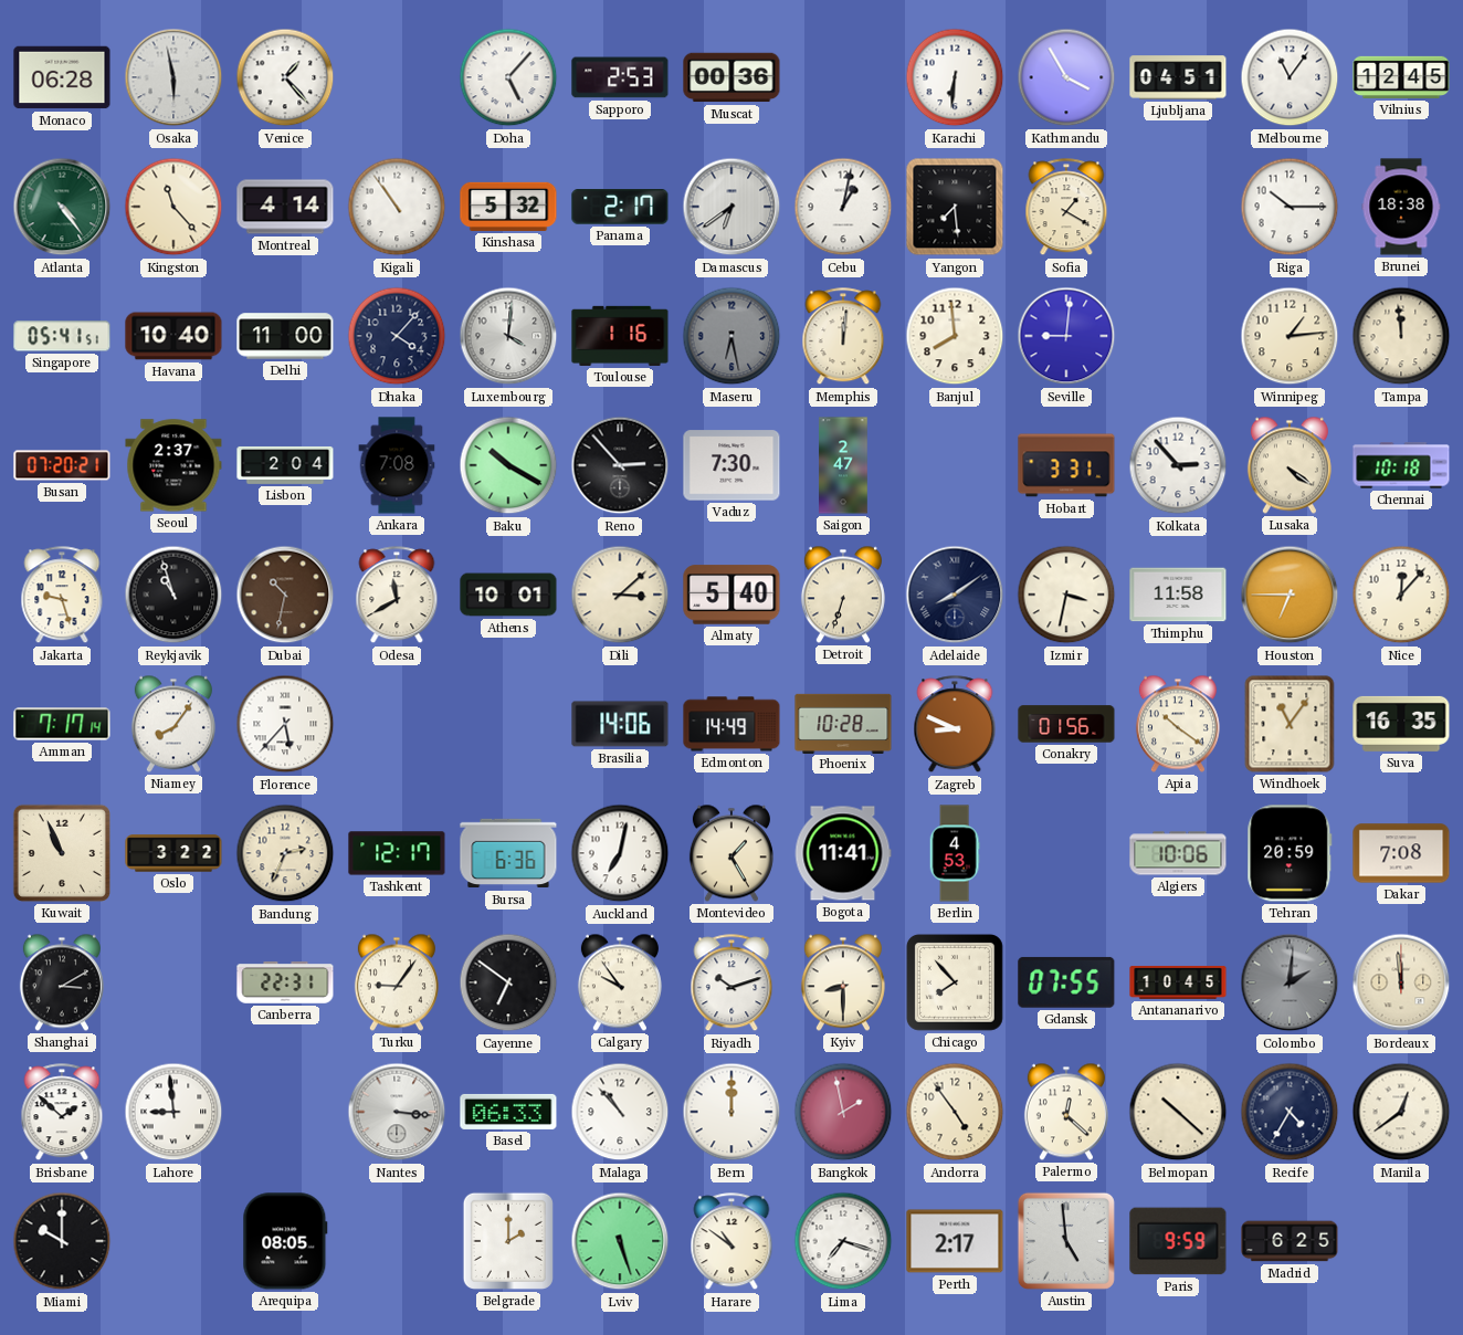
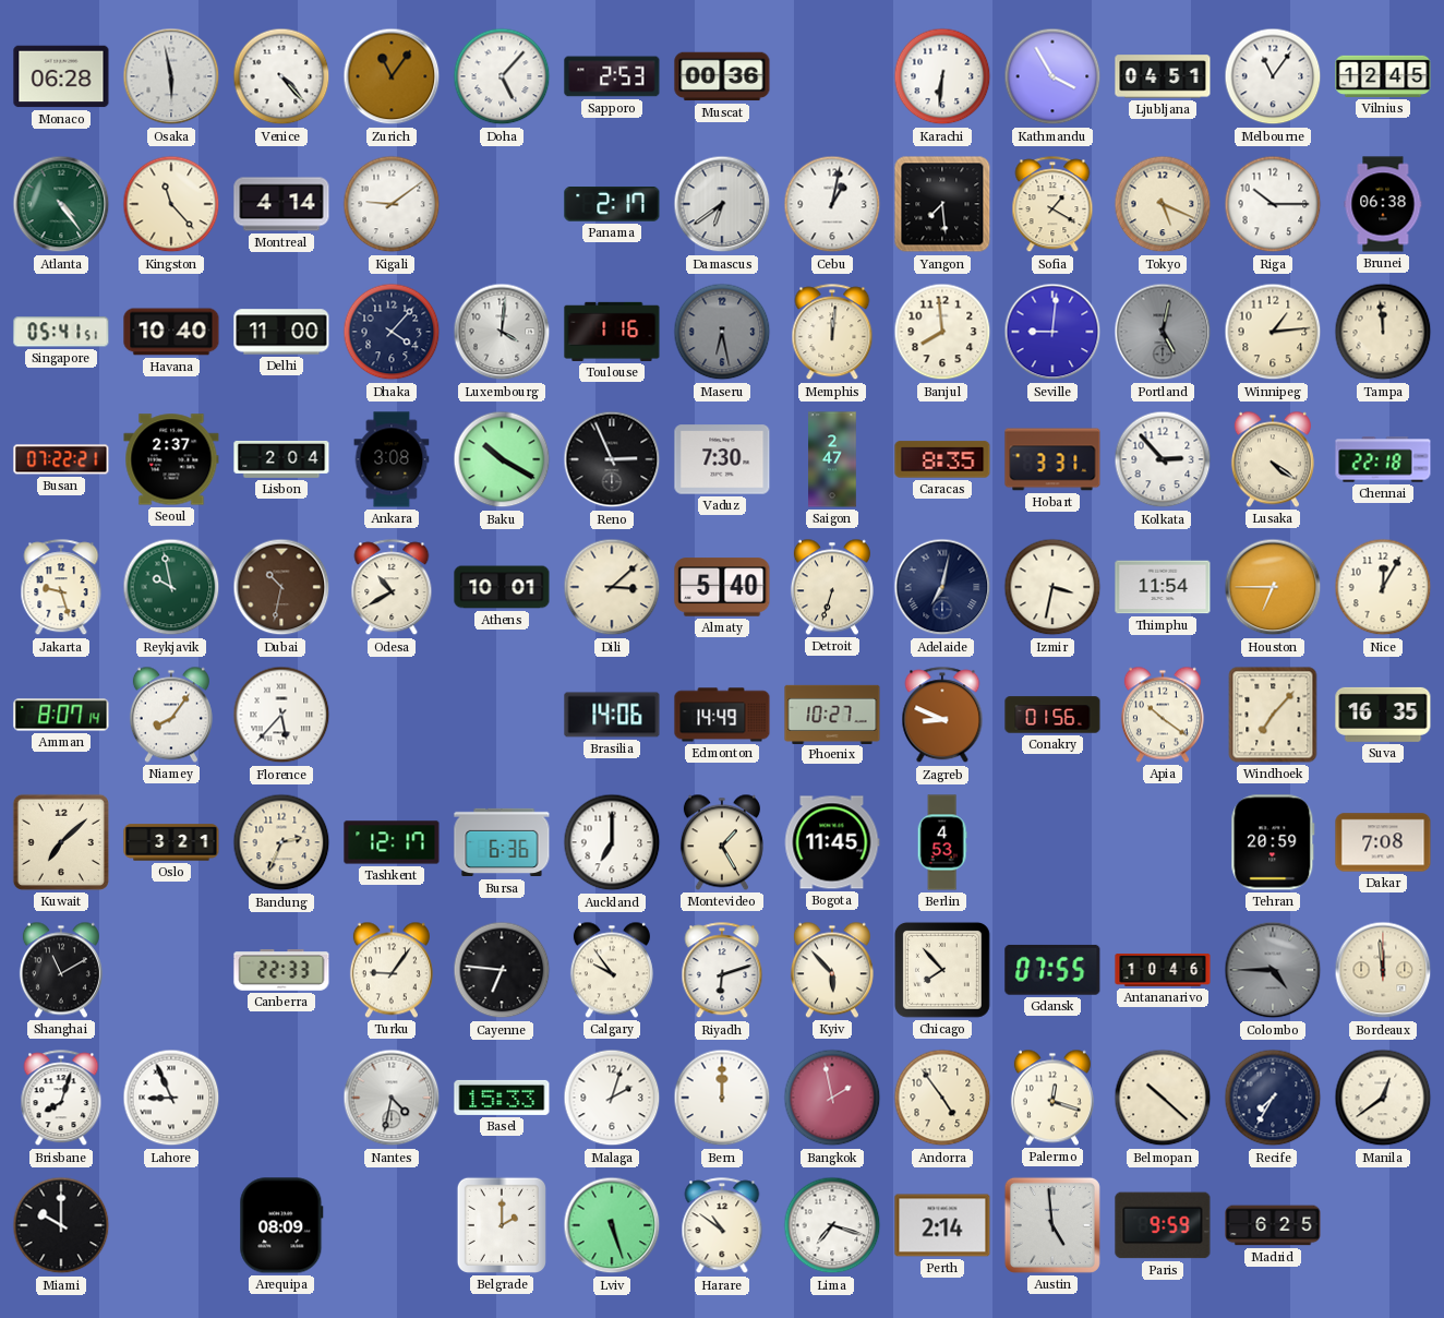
Venice: 1:23 -> 4:23 (281, 76)
Zurich: none -> 11:06 (392, 76)
Kigali: 10:54 -> 9:09 (392, 204)
Kinshasa: 5:32 -> none (508, 207)
Tokyo: none -> 5:19 (1163, 204)
Brunei: 18:38 -> 06:38 (1383, 204)
Portland: none -> 5:02 (1163, 332)
Busan: 07:20 -> 07:22 (61, 459)
Ankara: 7:08 -> 3:08 (392, 459)
Reno: 2:53 -> 2:56 (612, 459)
Caracas: none -> 8:35 (942, 459)
Chennai: 10:18 -> 22:18 (1383, 459)
Reykjavik: 10:57 -> 9:58 (171, 587)
Reykjavik dial: black -> green (171, 587)
Odesa: 11:40 -> 10:40 (392, 588)
Adelaide: 8:09 -> 7:02 (942, 587)
Thimphu: 11:58 -> 11:54 (1163, 587)
Nice: 12:07 -> 12:05 (1383, 587)
Amman: 7:17 -> 8:07 (61, 715)
Phoenix: 10:28 -> 10:27 (832, 714)
Windhoek: 11:06 -> 7:07 (1273, 715)
Kuwait: 10:56 -> 7:08 (61, 842)
Oslo: 3:22 -> 3:21 (171, 842)
Auckland: 7:02 -> 7:00 (612, 842)
Bogota: 11:41 -> 11:45 (832, 842)
Algiers: 10:06 -> none (1178, 853)
Shanghai: 3:10 -> 11:10 (61, 970)
Canberra: 22:31 -> 22:33 (281, 971)
Cayenne: 6:51 -> 6:46 (502, 970)
Riyadh: 10:12 -> 6:12 (722, 971)
Kyiv: 8:30 -> 5:53 (832, 970)
Antananarivo: 10:45 -> 10:46 (1163, 970)
Colombo: 2:01 -> 4:45 (1273, 970)
Brisbane: 1:52 -> 8:03 (61, 1099)
Lahore: 8:59 -> 8:56 (171, 1098)
Nantes: 3:16 -> 4:32 (392, 1098)
Basel: 06:33 -> 15:33 (502, 1098)
Malaga: 10:53 -> 2:03 (612, 1098)
Palermo: 12:22 -> 12:18 (1052, 1098)
Recife: 4:35 -> 7:35 (1273, 1098)
Arequipa: 08:05 -> 08:09 (281, 1225)
Perth: 2:17 -> 2:14 (942, 1225)
